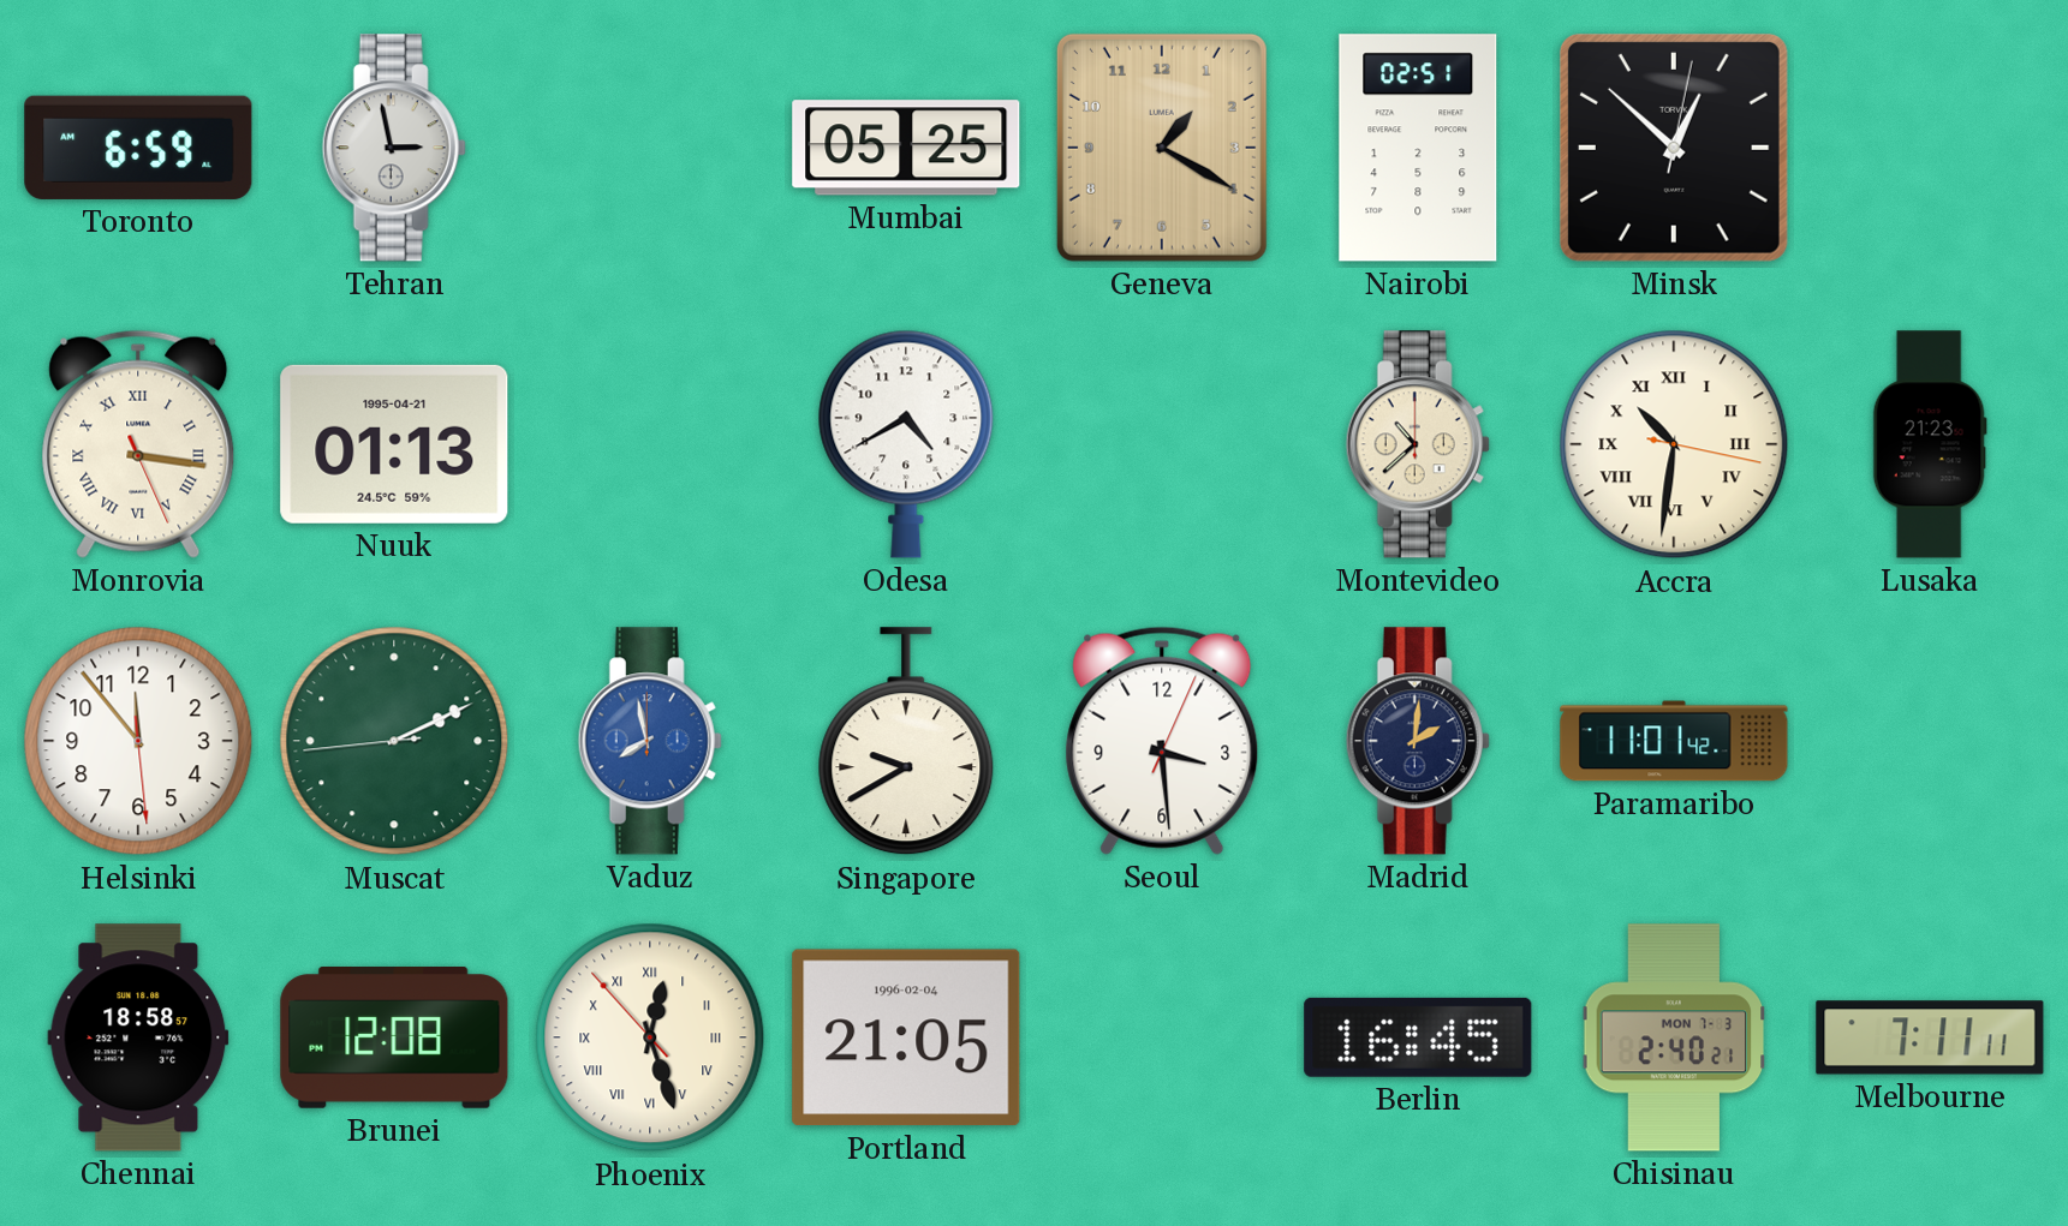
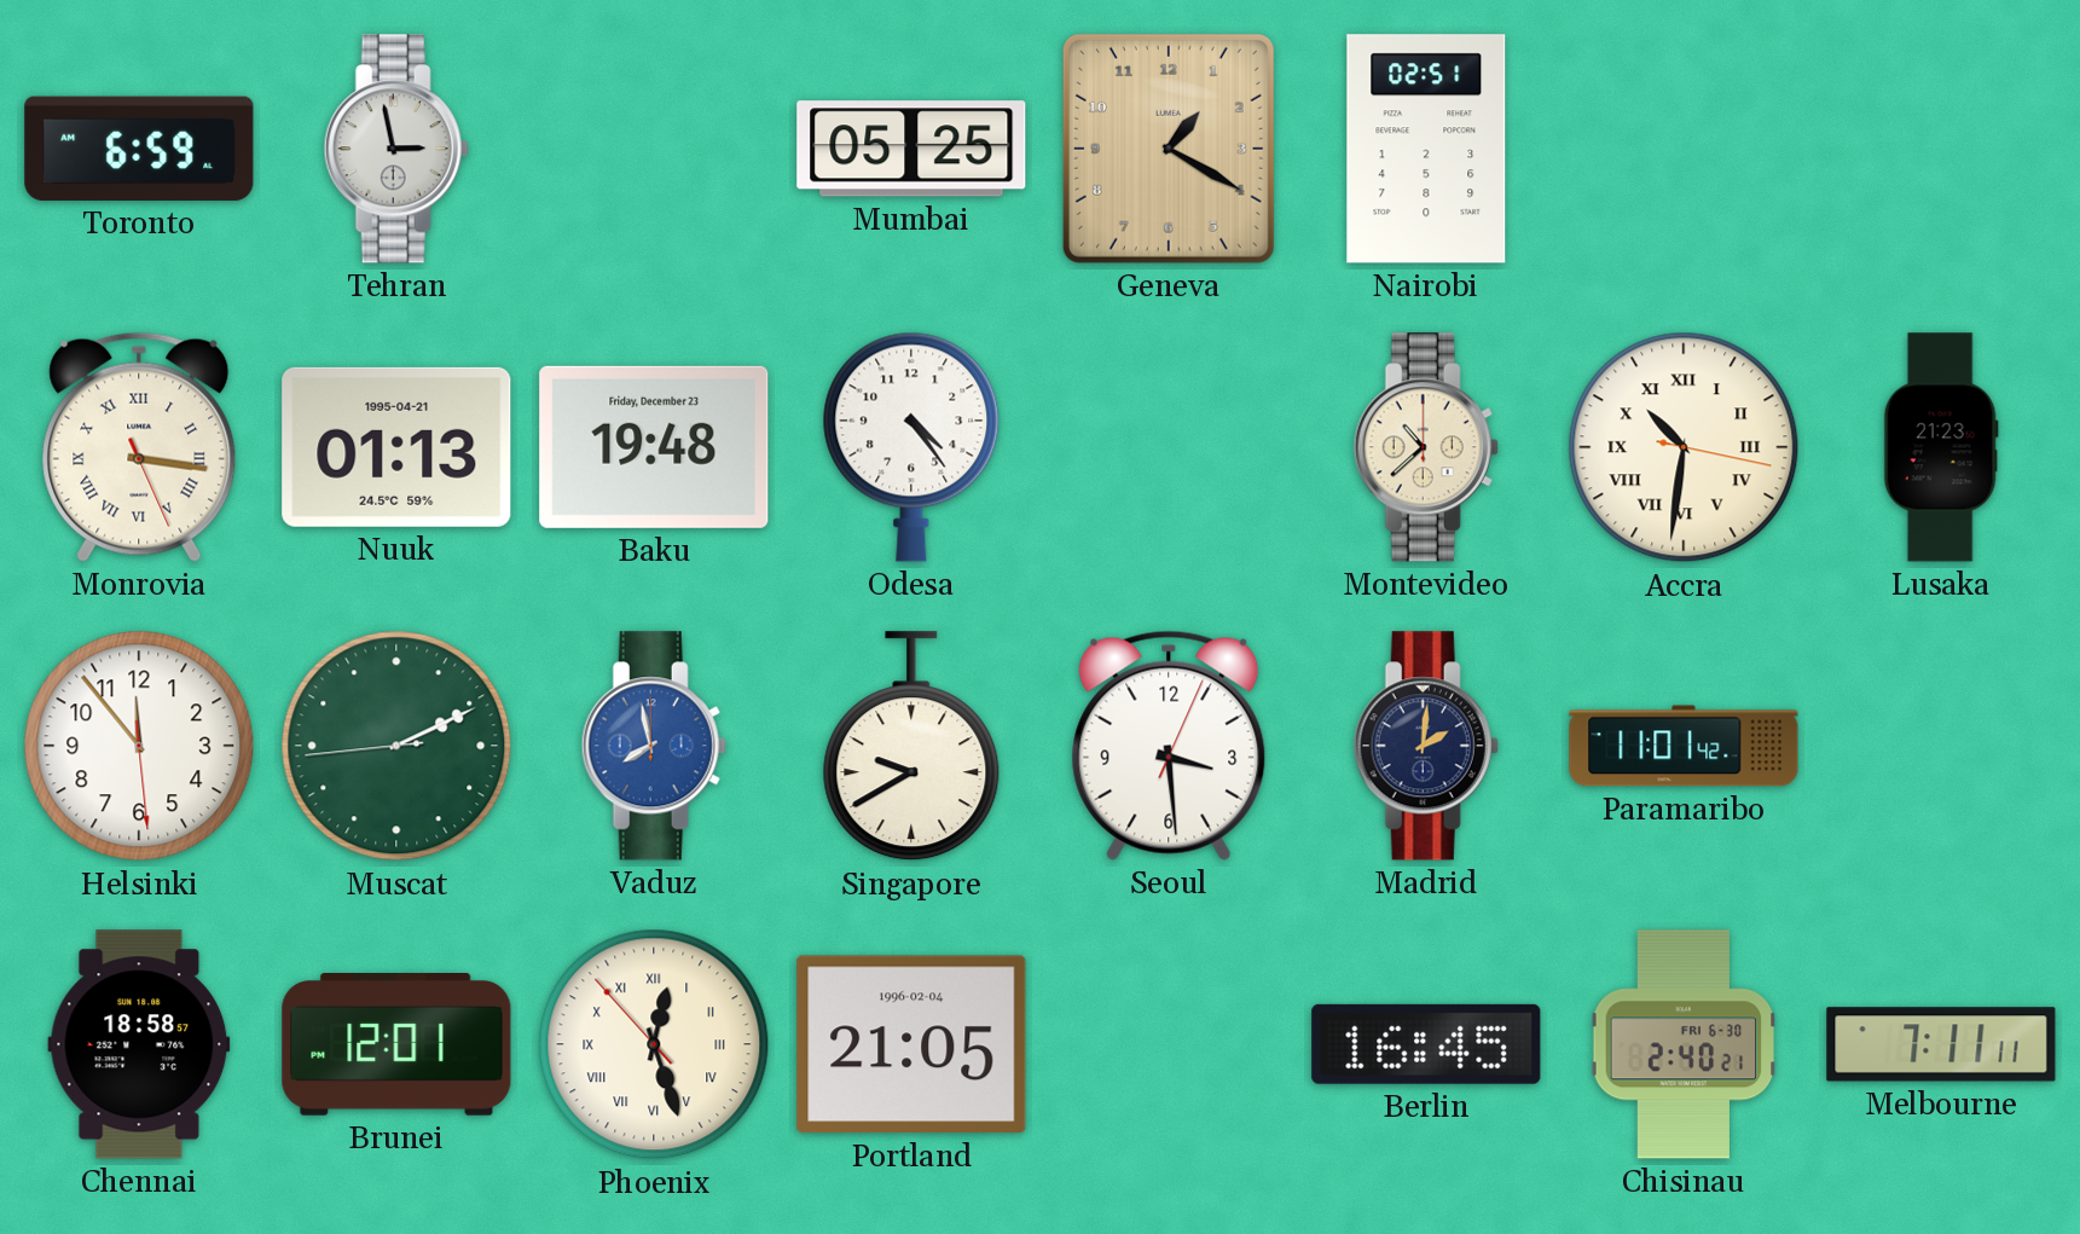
Minsk: 12:52 -> none (1674, 148)
Baku: none -> 19:48 (654, 447)
Odesa: 4:40 -> 4:24 (911, 447)
Brunei: 12:08 -> 12:01 (396, 1045)
Chisinau date: MON 7-3 -> FRI 6-30 (1684, 1044)
